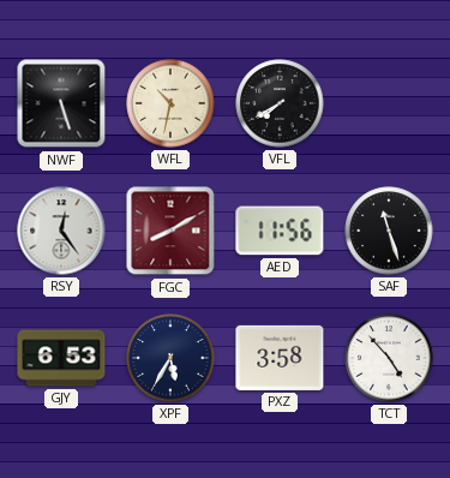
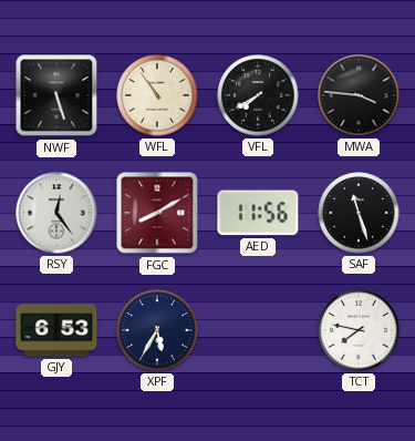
WFL: 10:32 -> 10:54 (157, 95)
MWA: none -> 3:46 (359, 95)
PXZ: 3:58 -> none (280, 358)
TCT: 4:53 -> 7:47 (359, 330)
